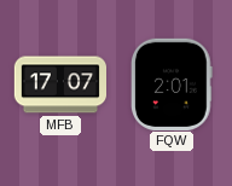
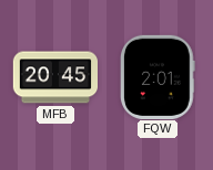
MFB: 17:07 -> 20:45 (54, 77)
